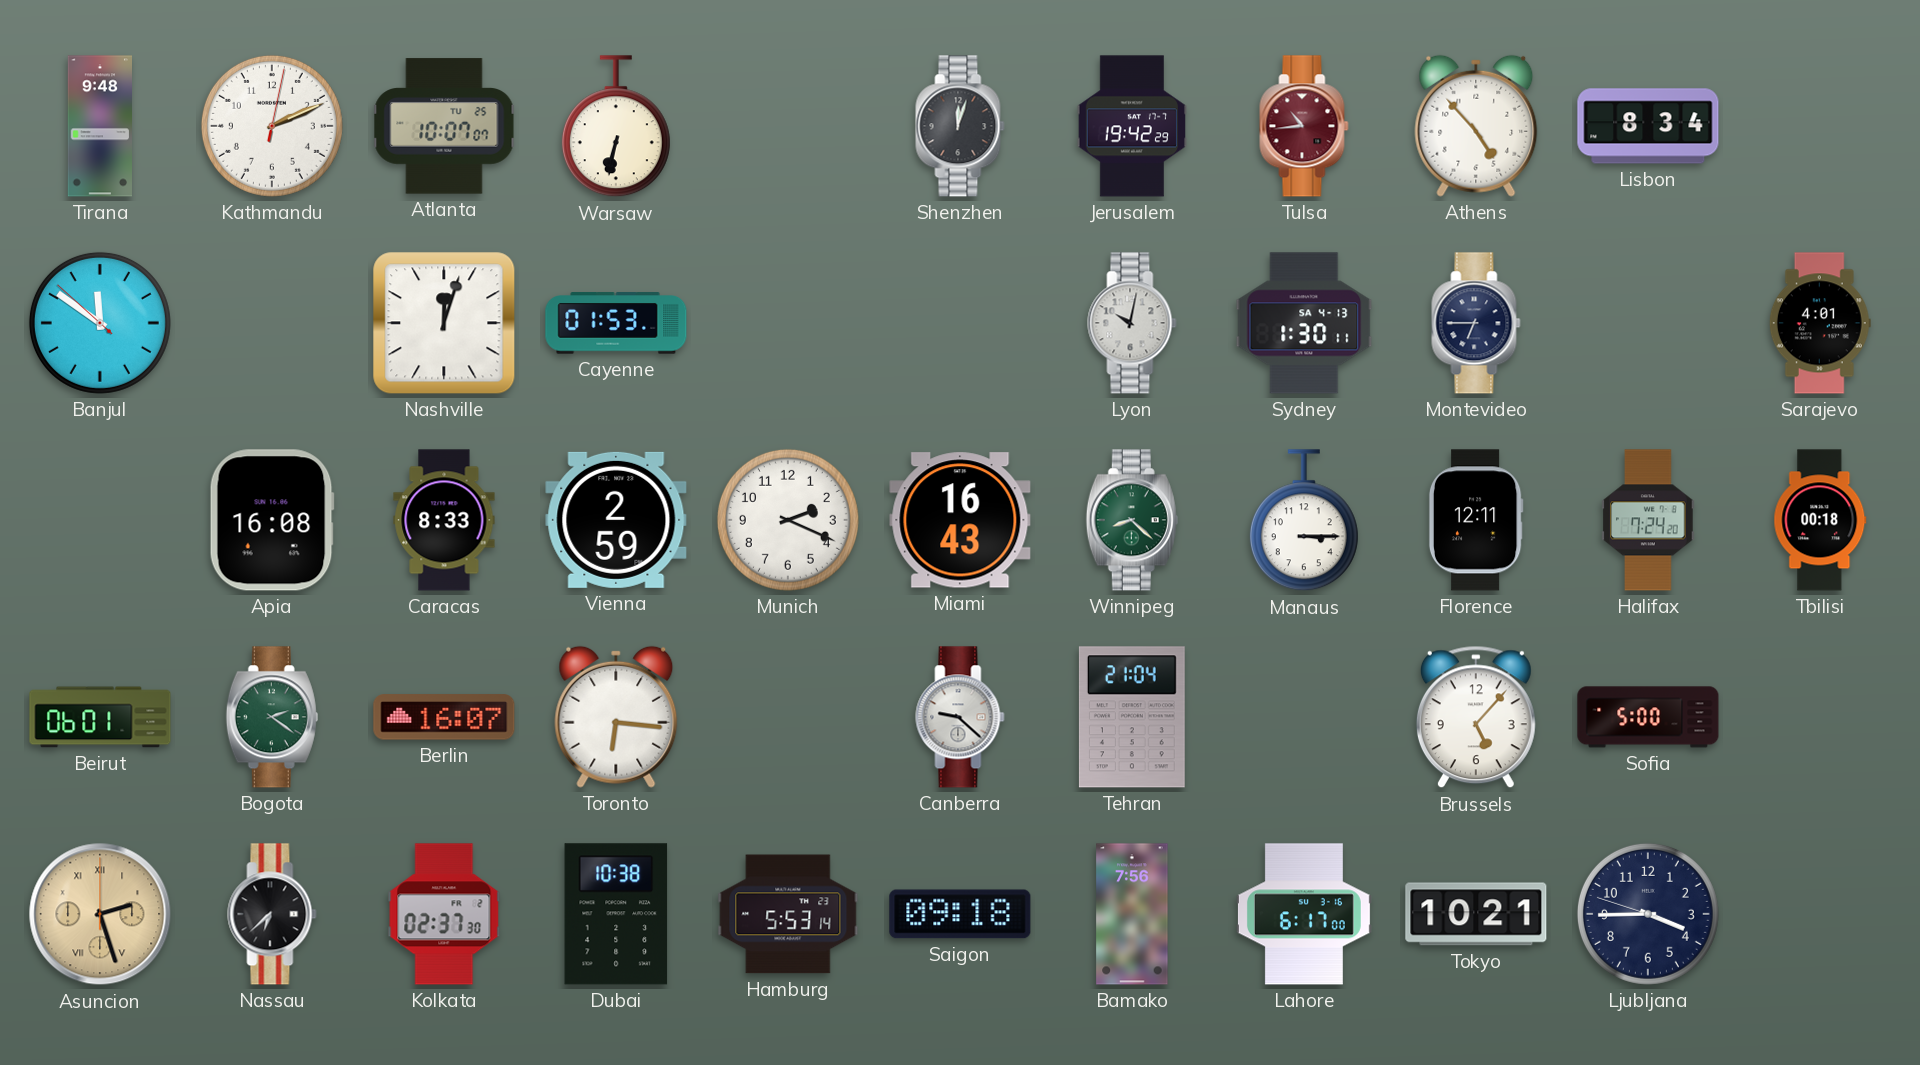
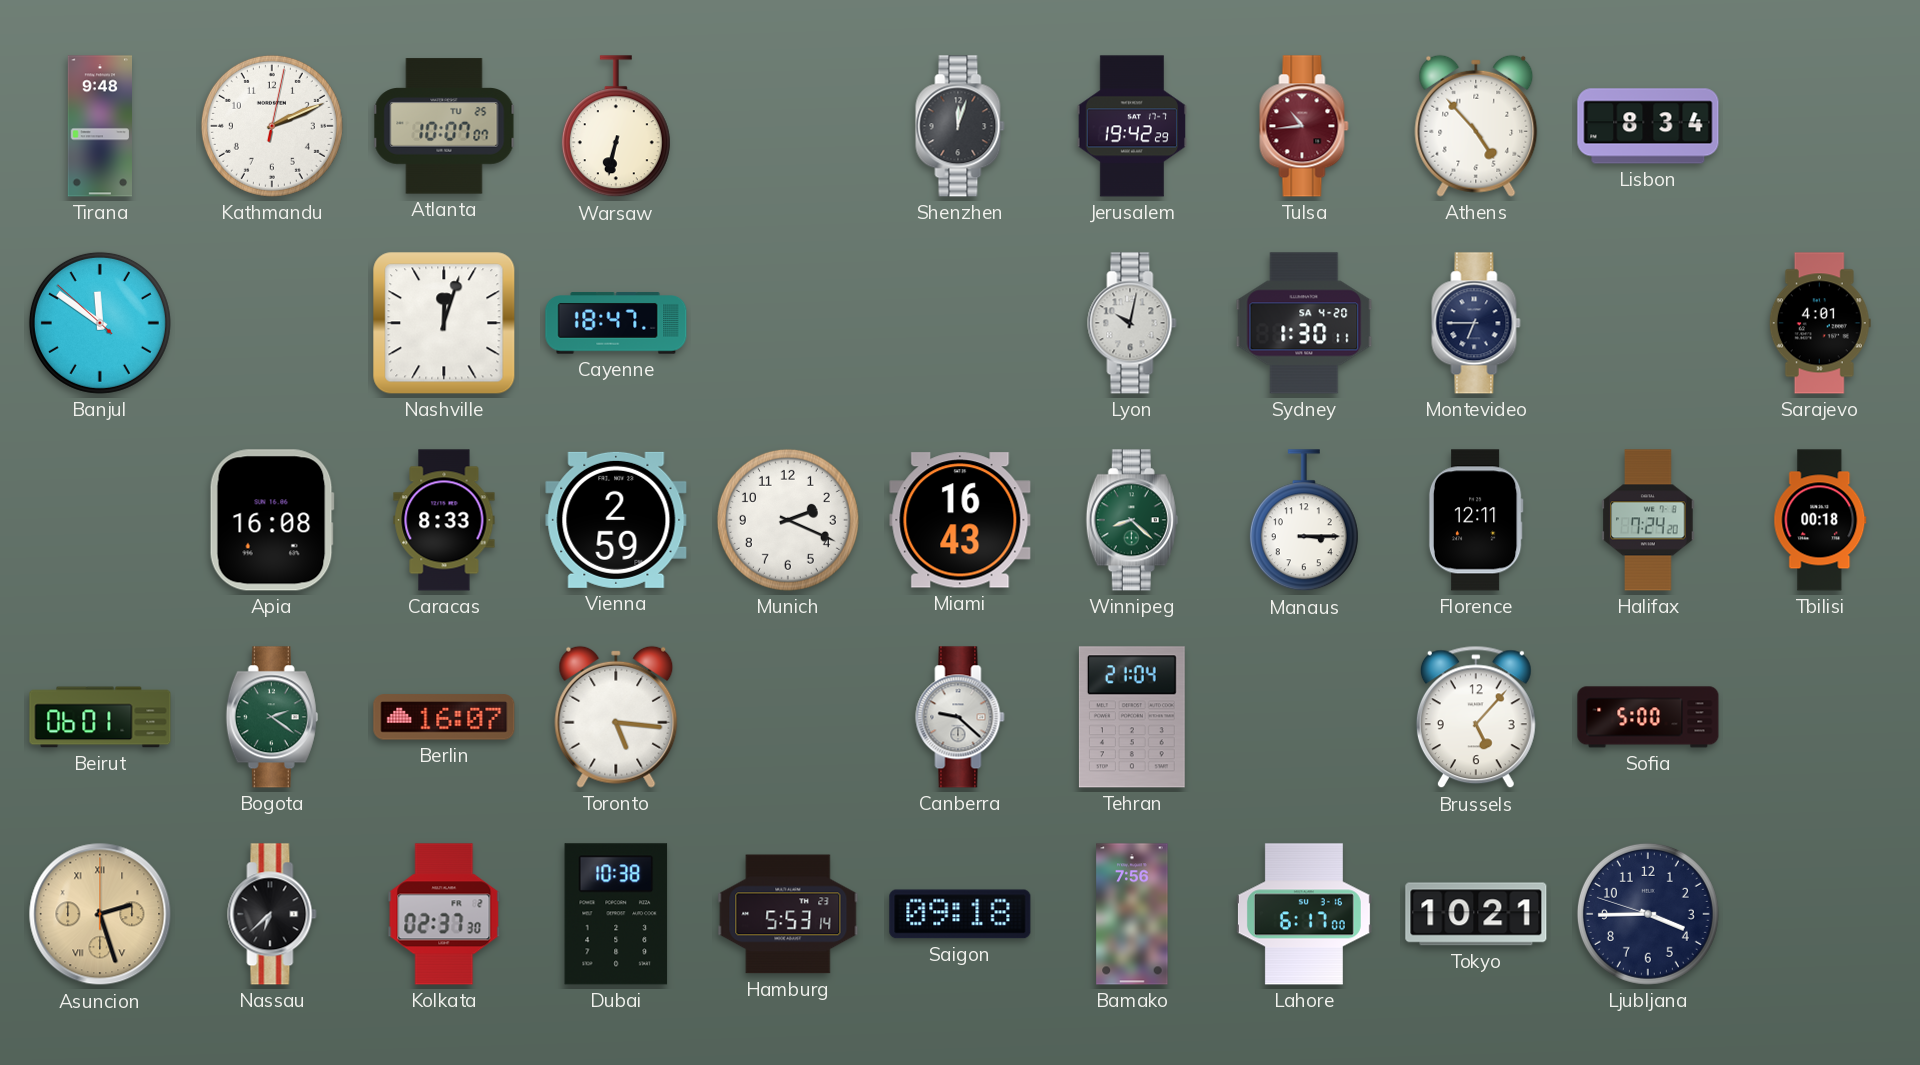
Cayenne: 01:53 -> 18:47 (616, 323)
Sydney date: SA 4-13 -> SA 4-20 (1304, 323)
Toronto: 6:16 -> 5:16 (616, 717)
